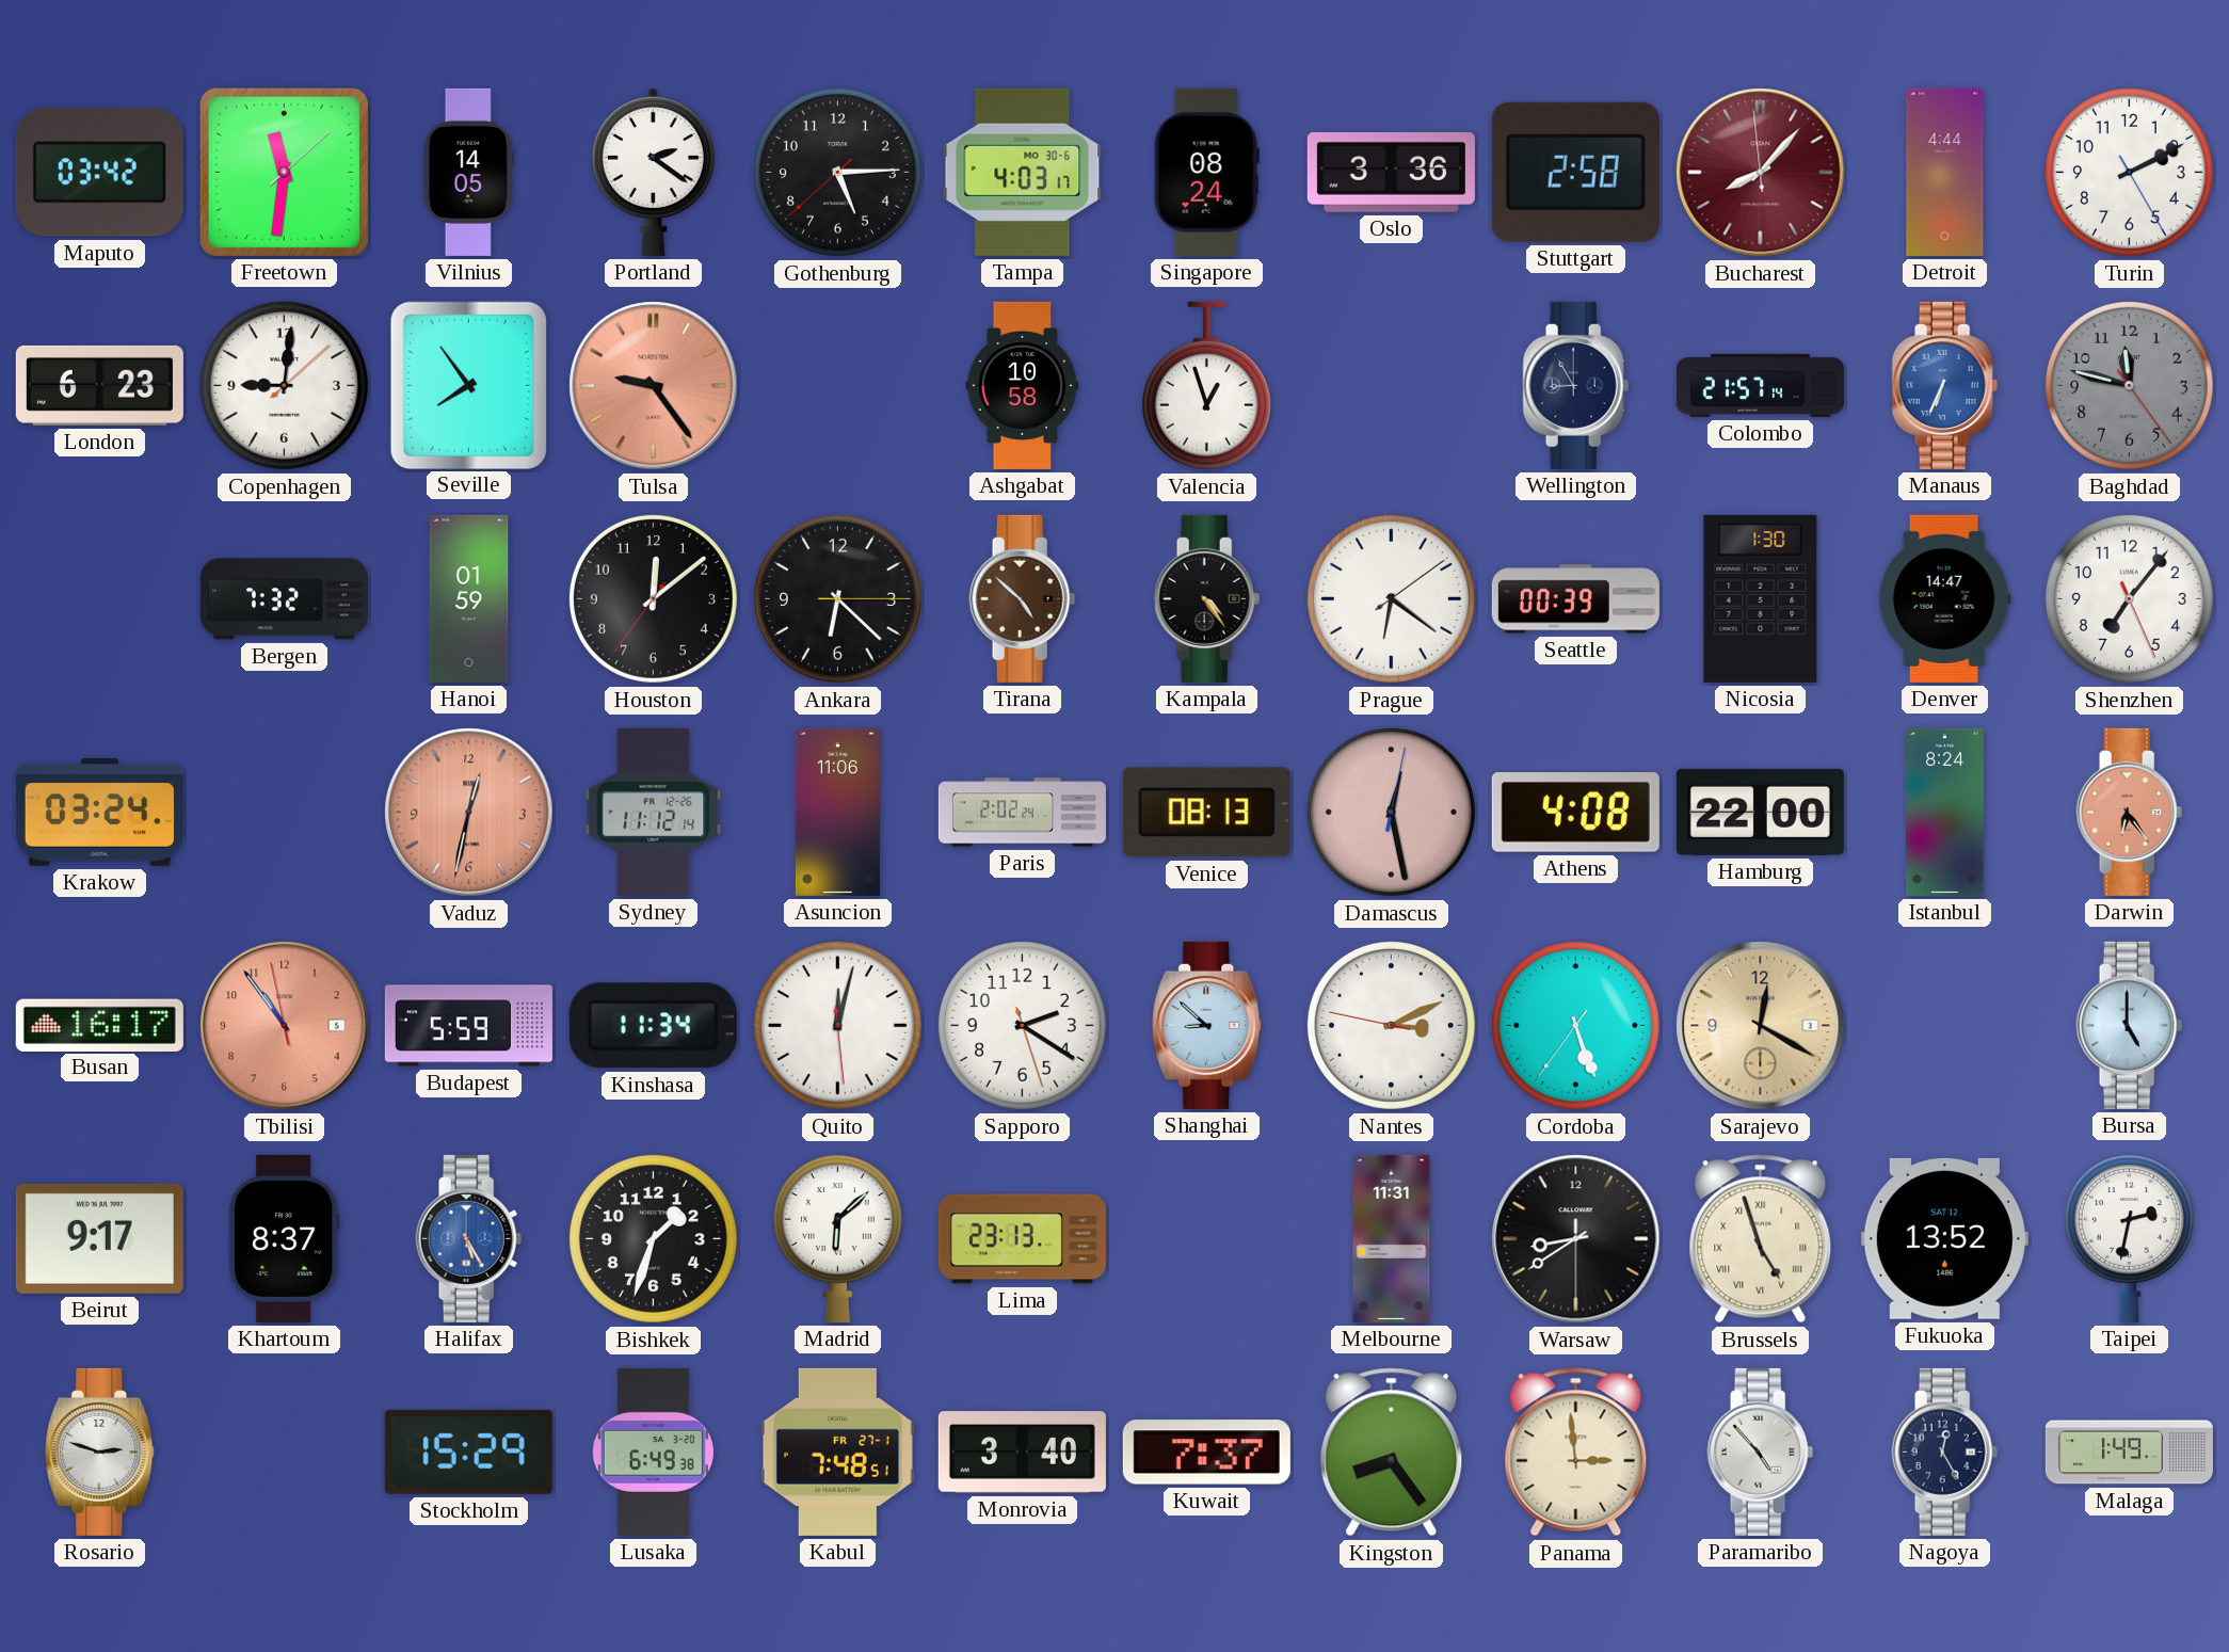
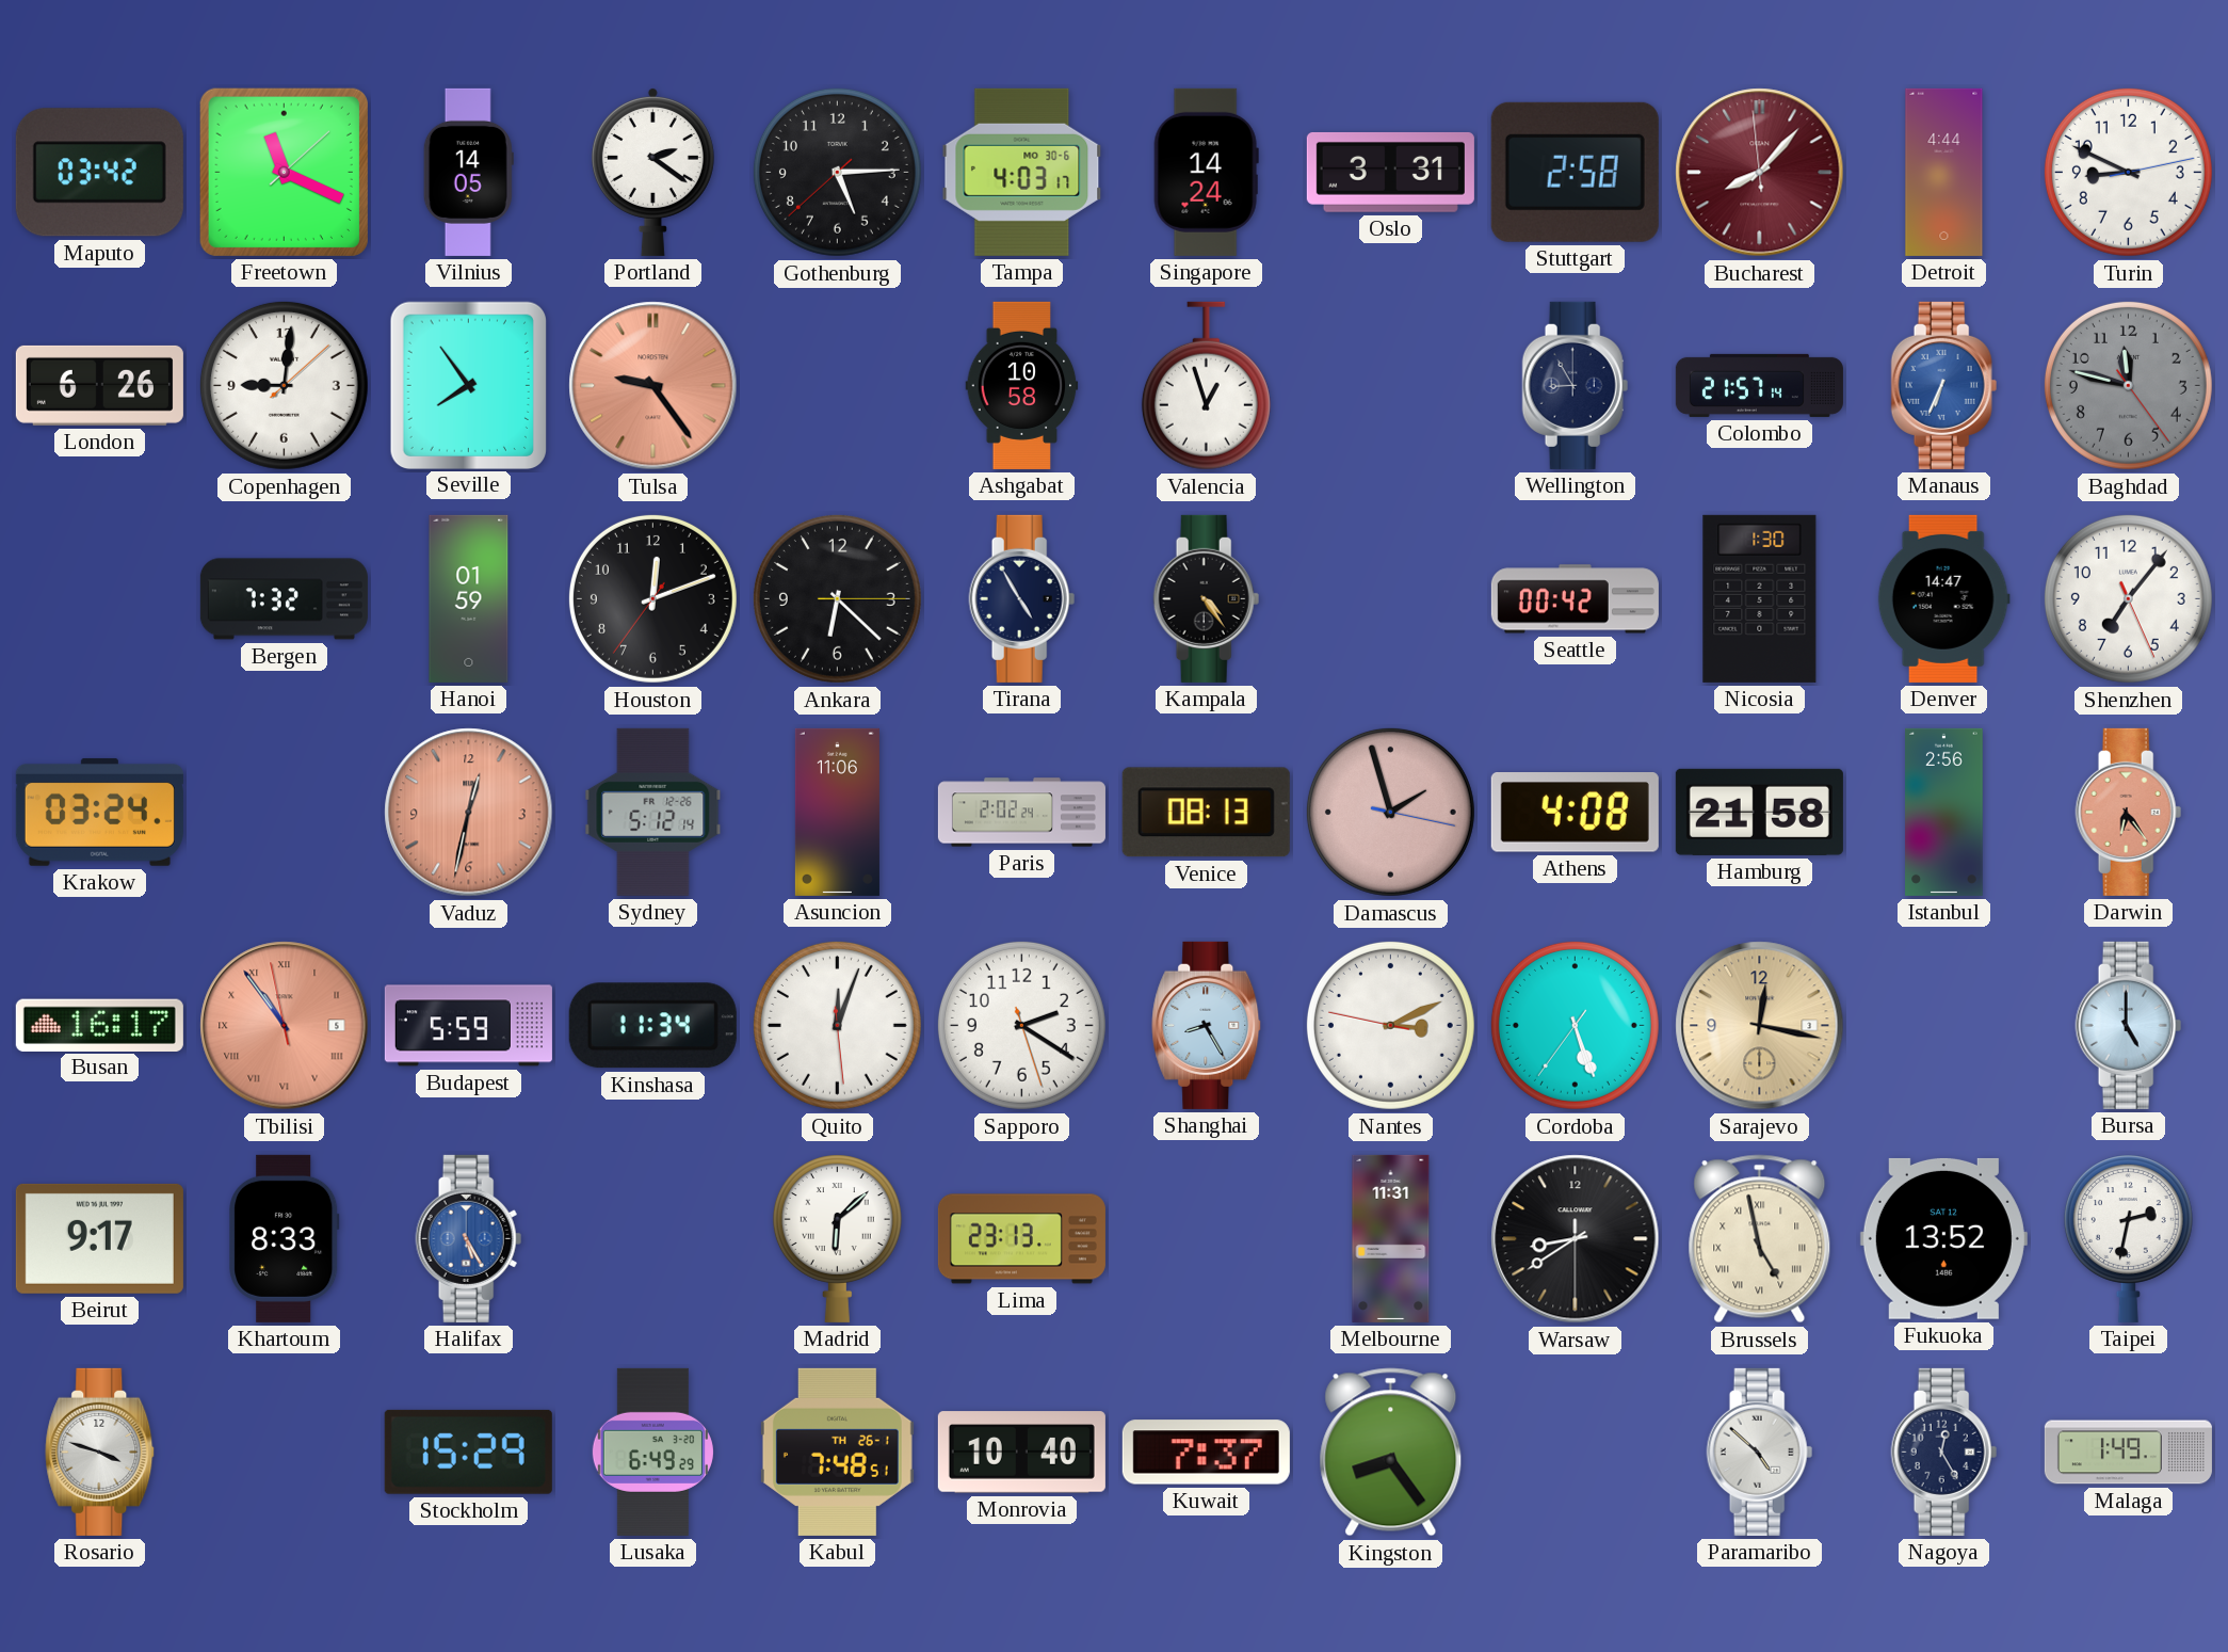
Freetown: 11:31 -> 11:19 (284, 172)
Singapore: 08:24 -> 14:24 (1206, 172)
Oslo: 3:36 -> 3:31 (1390, 172)
Turin: 2:10 -> 8:49 (2128, 172)
London: 6:23 -> 6:26 (99, 385)
Houston: 12:08 -> 12:11 (652, 598)
Tirana: 4:52 -> 4:55 (1022, 598)
Tirana dial: brown -> navy (1022, 598)
Prague: 6:21 -> none (1391, 598)
Seattle: 00:39 -> 00:42 (1575, 599)
Sydney: 11:12 -> 5:12 (653, 812)
Damascus: 12:28 -> 1:57 (1390, 812)
Hamburg: 22:00 -> 21:58 (1759, 812)
Istanbul: 8:24 -> 2:56 (1944, 812)
Tbilisi numerals: Arabic -> Roman (285, 1026)
Quito: 12:02 -> 12:03 (837, 1025)
Shanghai: 8:52 -> 8:25 (1207, 1025)
Sarajevo: 12:20 -> 12:17 (1760, 1026)
Khartoum: 8:37 -> 8:33 (285, 1238)
Bishkek: 1:33 -> none (653, 1238)
Brussels: 4:57 -> 4:58 (1760, 1239)
Rosario: 2:48 -> 3:48 (100, 1451)
Lusaka: 6:49:38 -> 6:49:29 (652, 1451)
Kabul date: FR 27-1 -> TH 26-1 (837, 1451)
Monrovia: 3:40 -> 10:40 (1021, 1453)
Panama: 2:59 -> none (1576, 1453)
Paramaribo: 4:53 -> 4:52 (1760, 1451)
